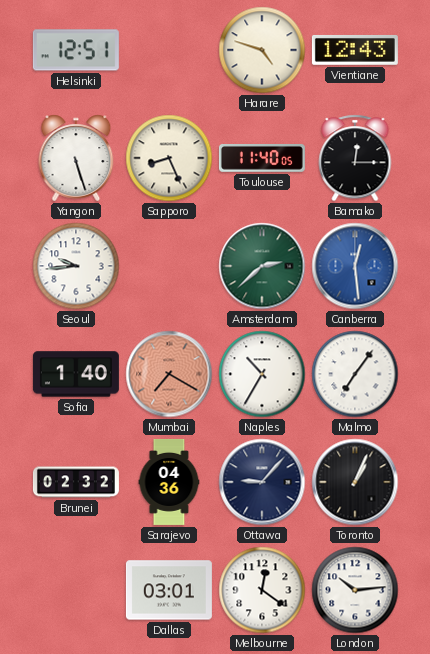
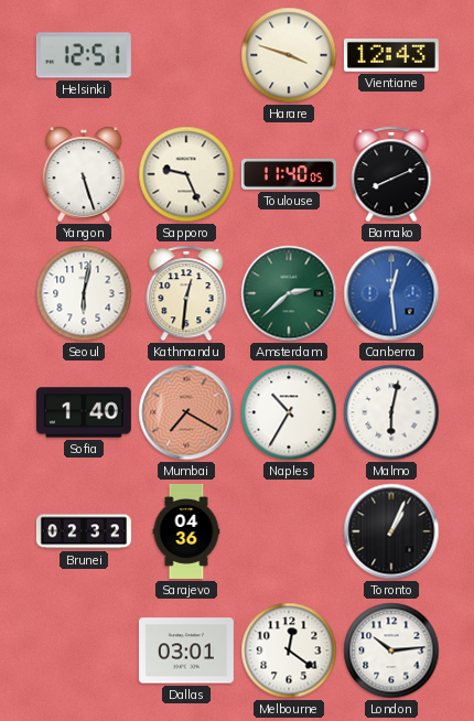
Harare: 4:48 -> 3:48 (289, 55)
Sapporo: 8:26 -> 9:26 (186, 174)
Bamako: 12:15 -> 8:11 (391, 174)
Seoul: 9:44 -> 6:02 (84, 293)
Kathmandu: none -> 12:31 (186, 293)
Malmo: 7:06 -> 6:02 (391, 412)
Ottawa: 9:07 -> none (262, 482)
